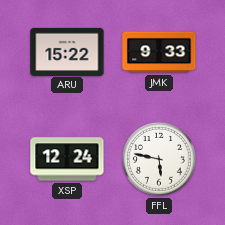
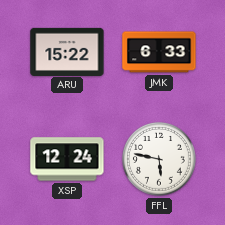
JMK: 9:33 -> 6:33 (159, 52)
